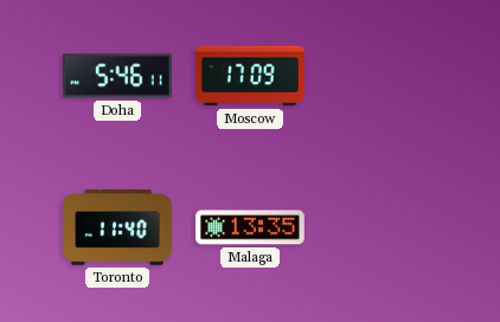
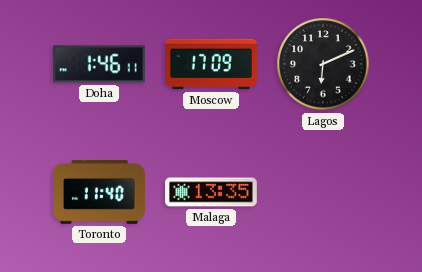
Doha: 5:46 -> 1:46 (99, 64)
Lagos: none -> 6:11 (323, 64)
